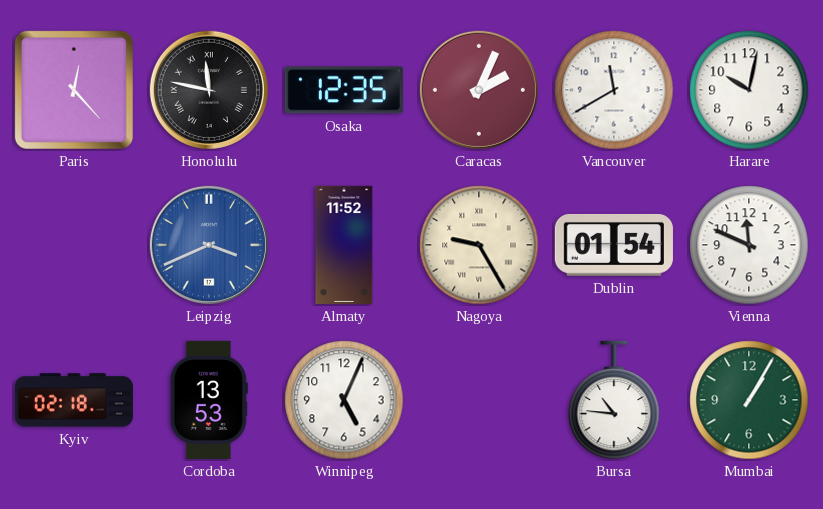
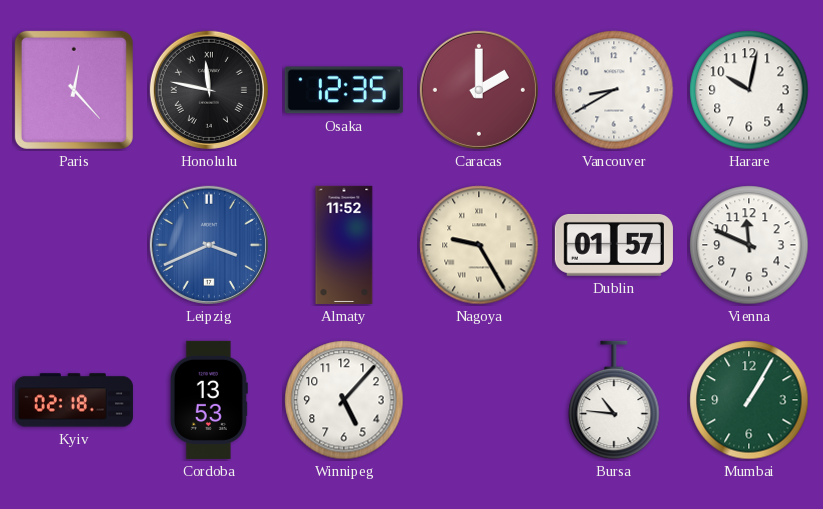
Caracas: 2:04 -> 2:00 (479, 90)
Vancouver: 11:40 -> 8:40 (614, 90)
Dublin: 01:54 -> 01:57 (614, 245)
Winnipeg: 5:04 -> 5:07 (344, 400)
